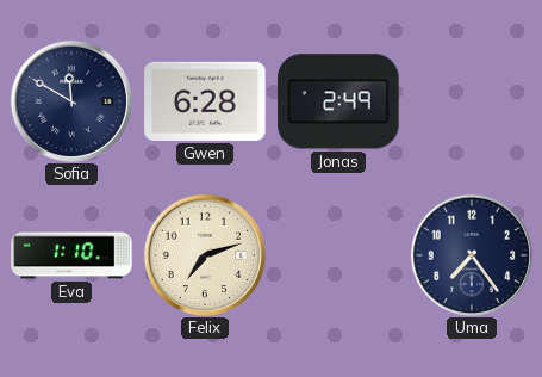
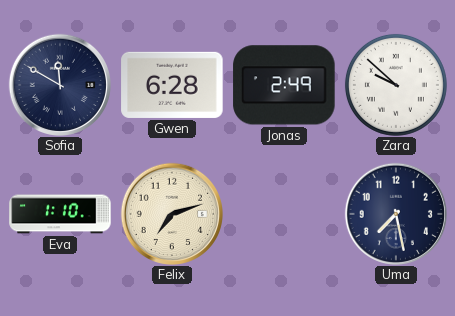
Zara: none -> 9:52 (396, 85)
Uma: 7:24 -> 7:28 (395, 213)
